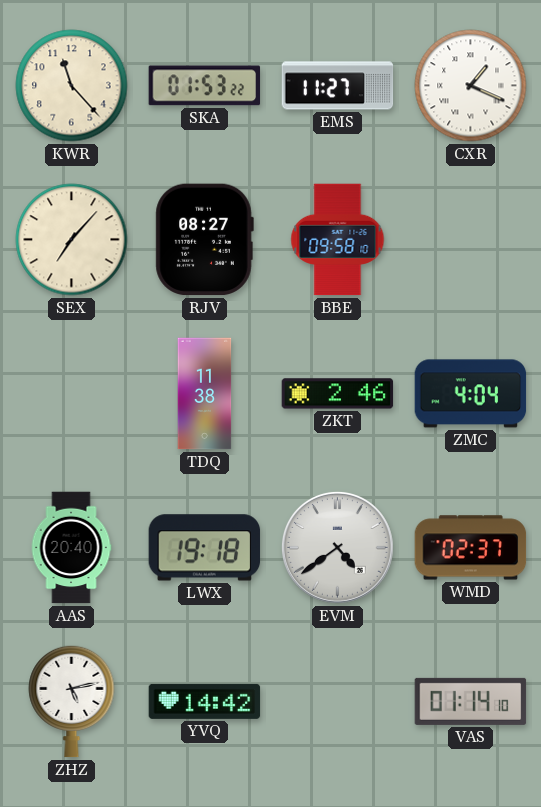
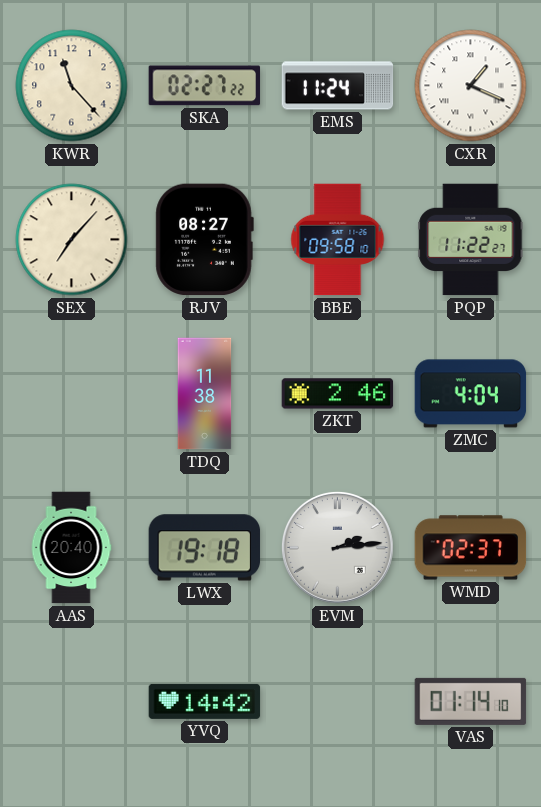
SKA: 01:53 -> 02:27 (205, 86)
EMS: 11:27 -> 11:24 (338, 86)
PQP: none -> 11:22 (471, 240)
EVM: 4:39 -> 2:14 (337, 547)
ZHZ: 5:13 -> none (72, 701)
